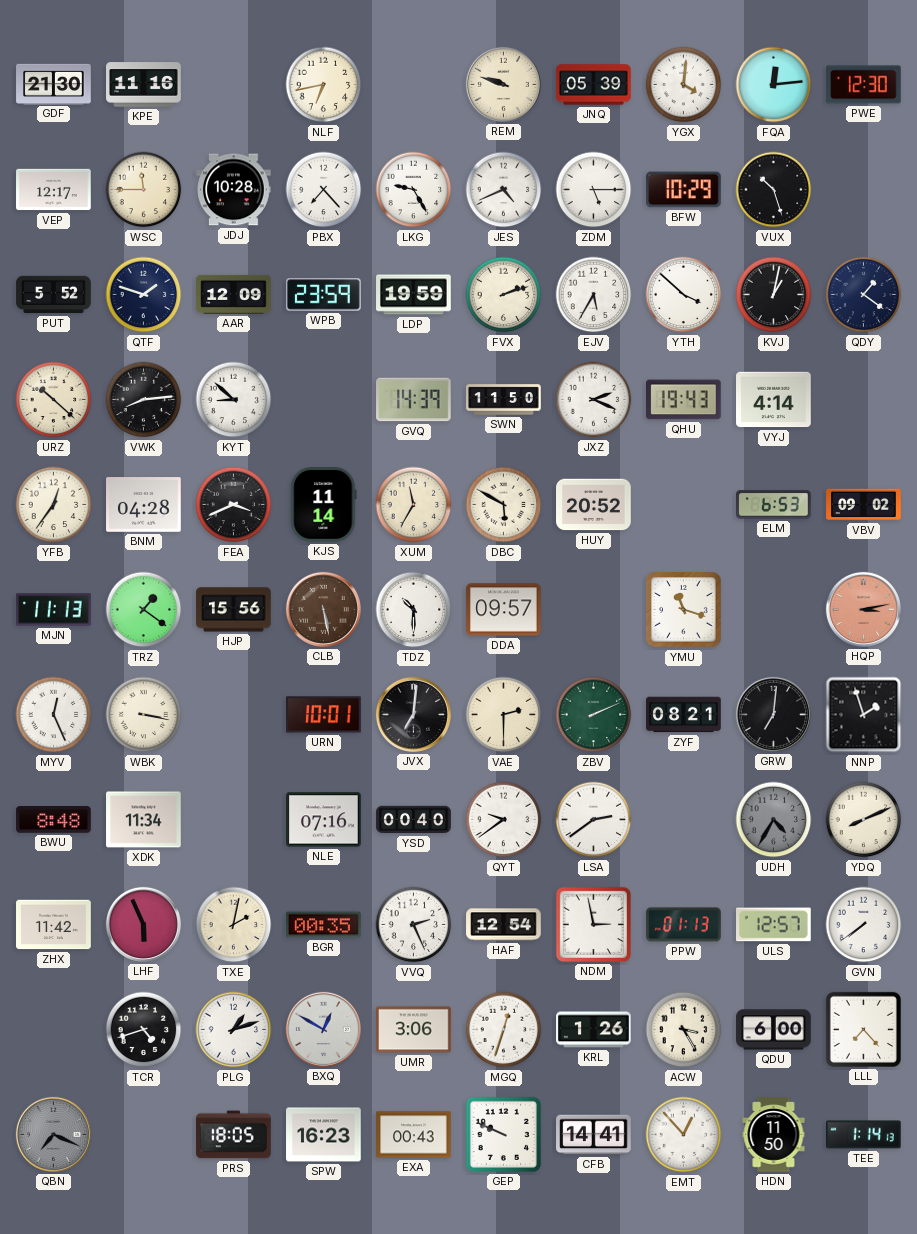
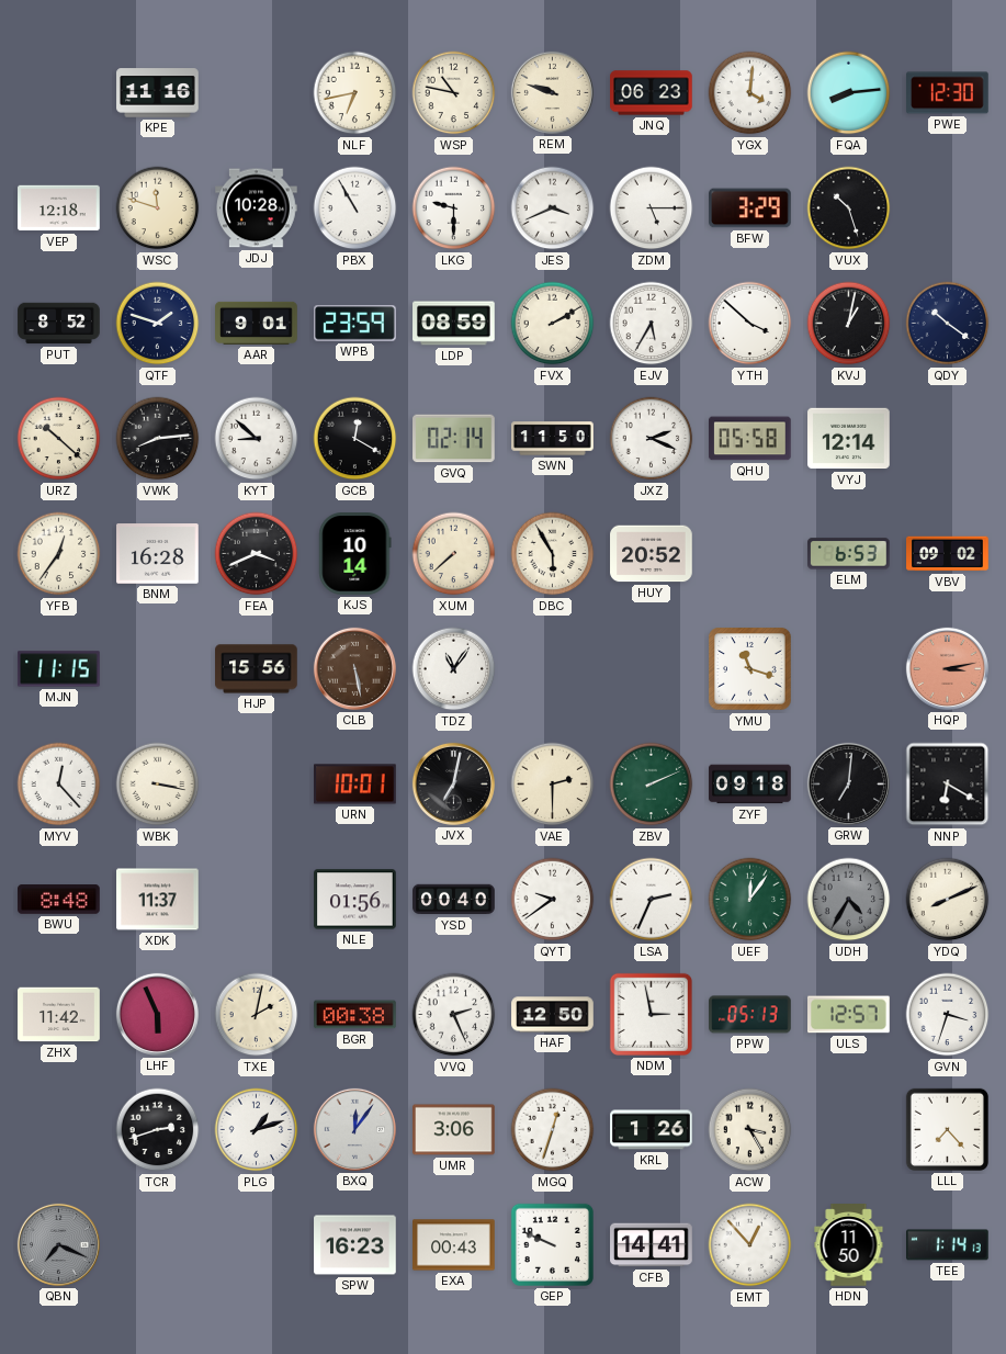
GDF: 21:30 -> none (54, 84)
WSP: none -> 10:47 (454, 93)
JNQ: 05:39 -> 06:23 (652, 93)
FQA: 12:14 -> 8:14 (849, 93)
VEP: 12:17 -> 12:18 (59, 208)
WSC: 11:45 -> 11:48 (158, 208)
PBX: 7:23 -> 10:55 (355, 208)
LKG: 9:25 -> 9:30 (454, 208)
JES: 4:41 -> 3:41 (553, 208)
BFW: 10:29 -> 3:29 (750, 208)
PUT: 5:52 -> 8:52 (59, 324)
AAR: 12:09 -> 9:01 (257, 323)
LDP: 19:59 -> 08:59 (454, 324)
FVX: 2:12 -> 2:10 (553, 324)
QDY: 1:21 -> 10:21 (948, 324)
GCB: none -> 12:20 (355, 439)
GVQ: 14:39 -> 02:14 (454, 439)
QHU: 19:43 -> 05:58 (750, 439)
VYJ: 4:14 -> 12:14 (849, 439)
BNM: 04:28 -> 16:28 (158, 554)
KJS: 11:14 -> 10:14 (355, 554)
XUM: 11:35 -> 7:38 (454, 554)
DBC: 5:50 -> 5:55 (553, 554)
MJN: 11:13 -> 11:15 (59, 669)
TRZ: 1:21 -> none (144, 610)
TDZ: 10:30 -> 11:06 (454, 669)
DDA: 09:57 -> none (504, 610)
MYV: 12:26 -> 12:23 (59, 785)
JVX: 7:01 -> 7:02 (453, 783)
ZYF: 08:21 -> 09:18 (750, 785)
NNP: 1:57 -> 6:20 (948, 785)
XDK: 11:34 -> 11:37 (158, 900)
NLE: 07:16 -> 01:56 (355, 900)
LSA: 2:39 -> 2:34 (652, 900)
UEF: none -> 12:06 (750, 900)
BGR: 00:35 -> 00:38 (355, 1015)
HAF: 12:54 -> 12:50 (553, 1015)
PPW: 01:13 -> 05:13 (750, 1015)
GVN: 7:39 -> 3:33 (948, 1015)
TCR: 4:42 -> 2:42 (158, 1130)
BXQ: 12:50 -> 12:06 (354, 1129)
QDU: 6:00 -> none (774, 1030)
PRS: 18:05 -> none (234, 1135)
